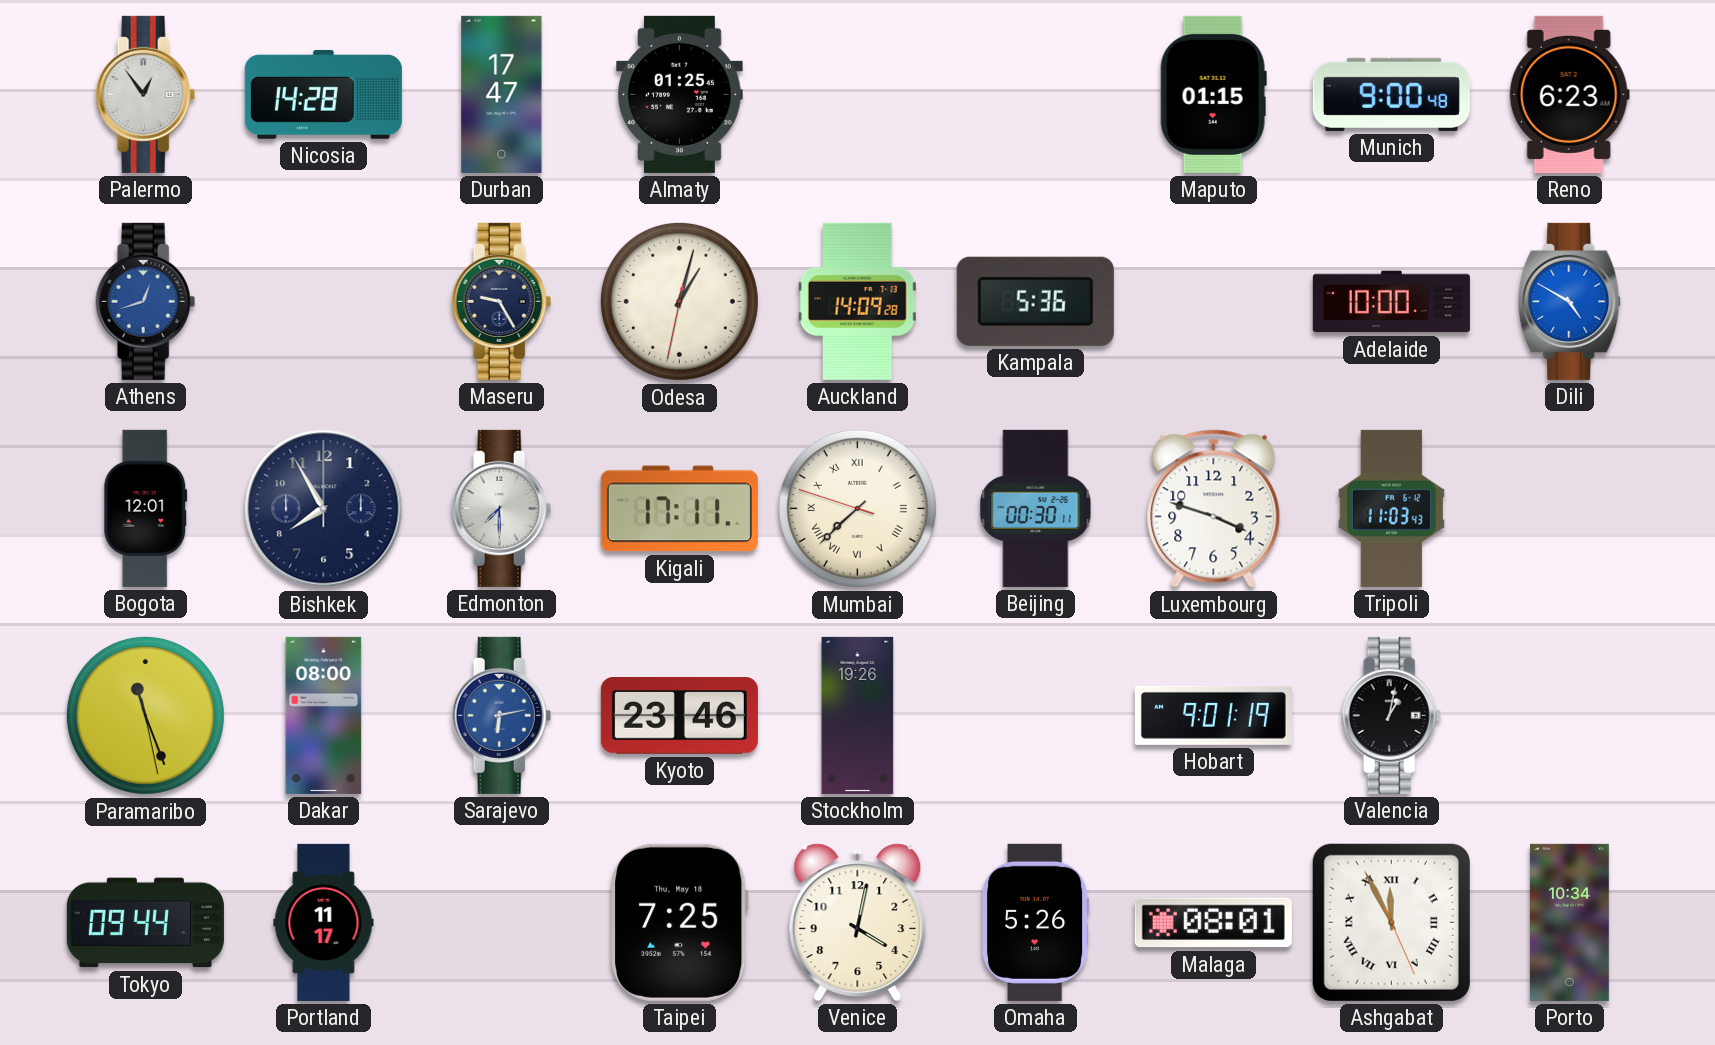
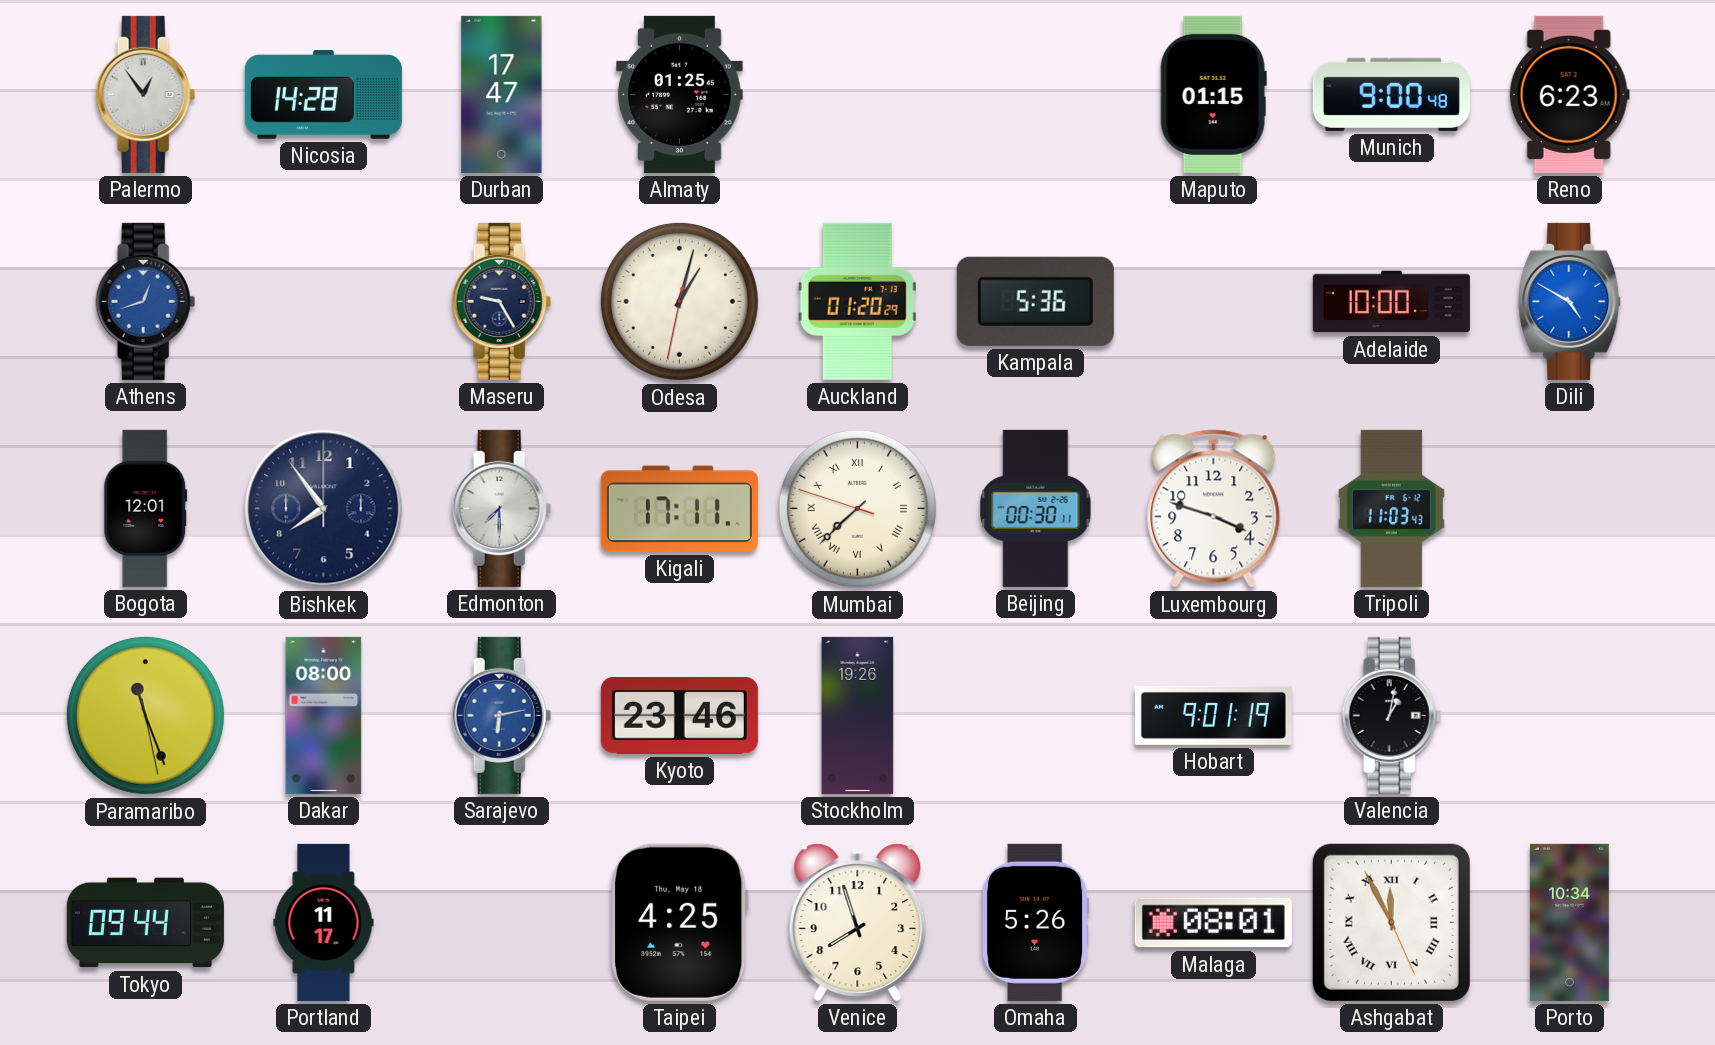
Auckland: 14:09 -> 01:20 (857, 301)
Bishkek: 7:55 -> 7:54 (324, 509)
Taipei: 7:25 -> 4:25 (680, 922)
Venice: 4:02 -> 7:57 (858, 922)
